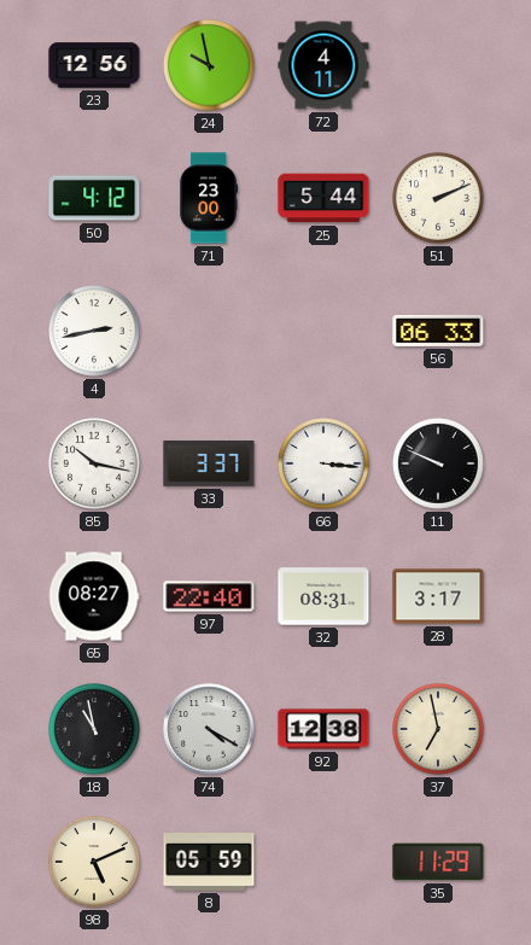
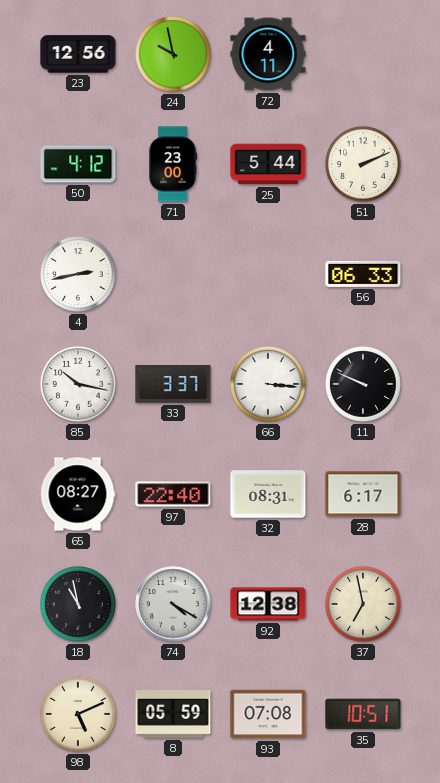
28: 3:17 -> 6:17 (363, 494)
93: none -> 07:08 (268, 714)
35: 11:29 -> 10:51 (363, 714)
